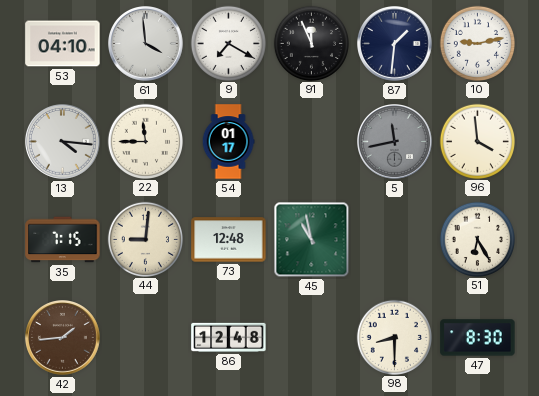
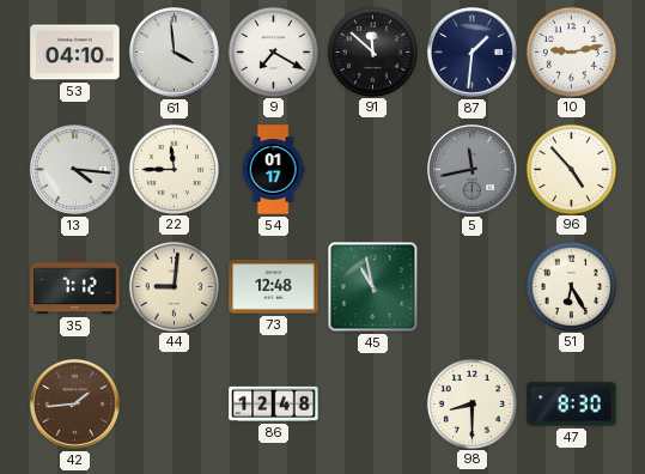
91: 11:56 -> 11:52 (372, 51)
96: 3:59 -> 4:53 (571, 169)
35: 7:15 -> 7:12 (75, 287)
